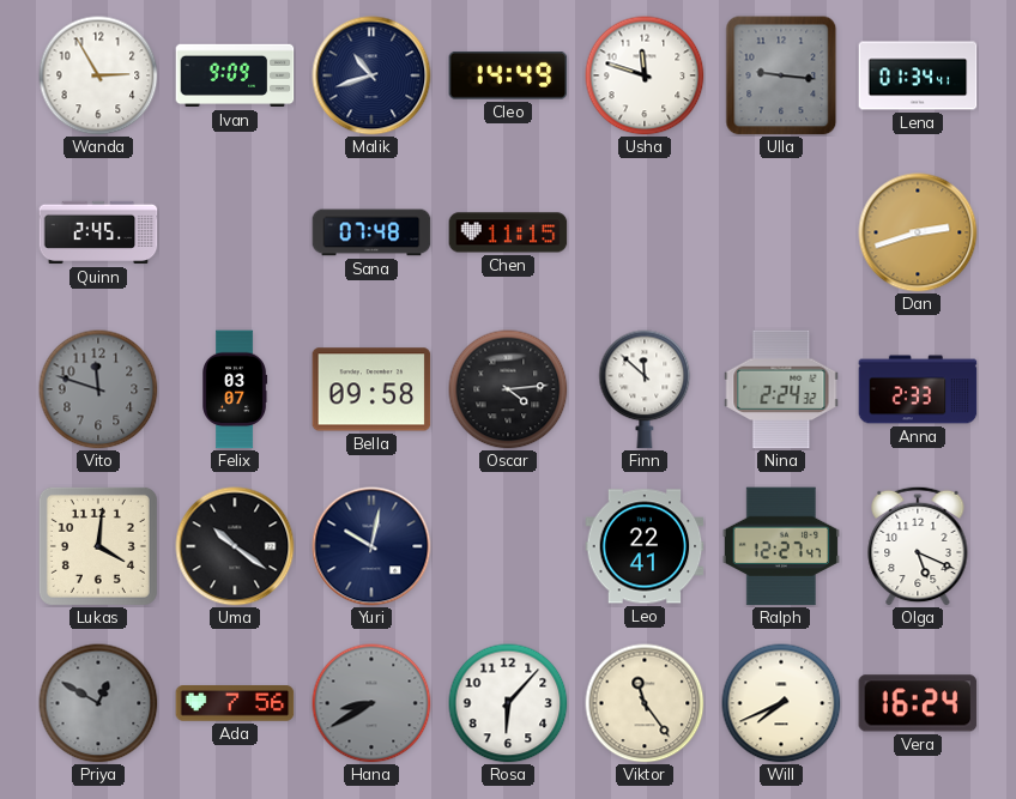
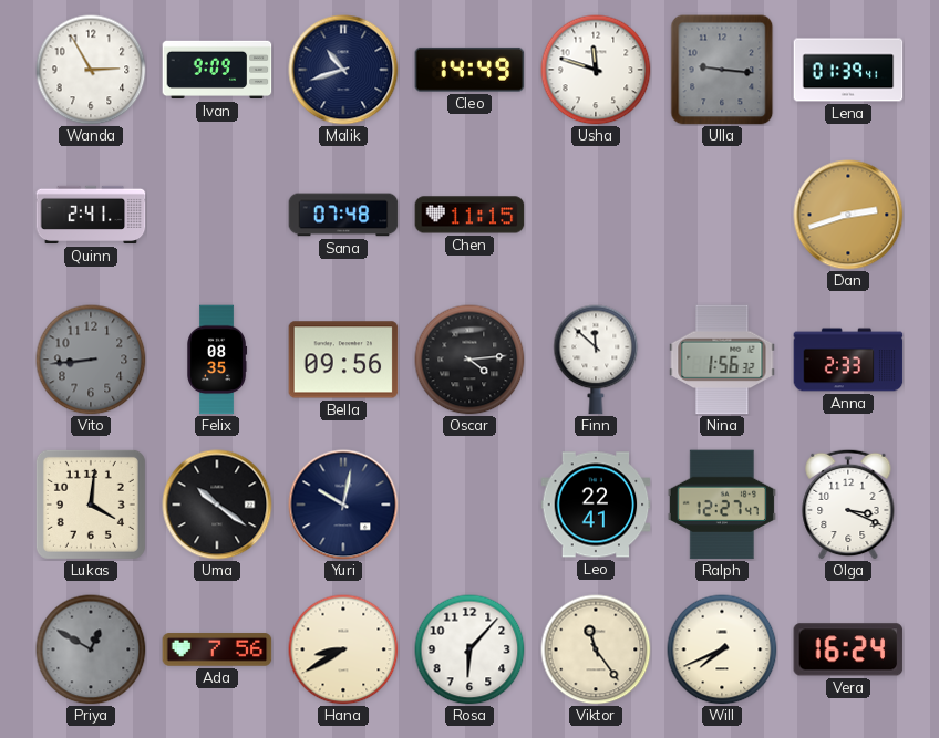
Lena: 01:34 -> 01:39 (848, 70)
Quinn: 2:45 -> 2:41 (91, 215)
Vito: 11:48 -> 8:44 (91, 360)
Felix: 03:07 -> 08:35 (217, 360)
Bella: 09:58 -> 09:56 (343, 360)
Nina: 2:24 -> 1:56 (722, 360)
Olga: 5:19 -> 3:19 (848, 505)
Hana dial: grey -> cream (343, 649)
